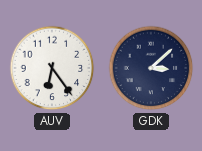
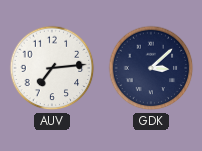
AUV: 6:24 -> 7:14 (52, 68)
